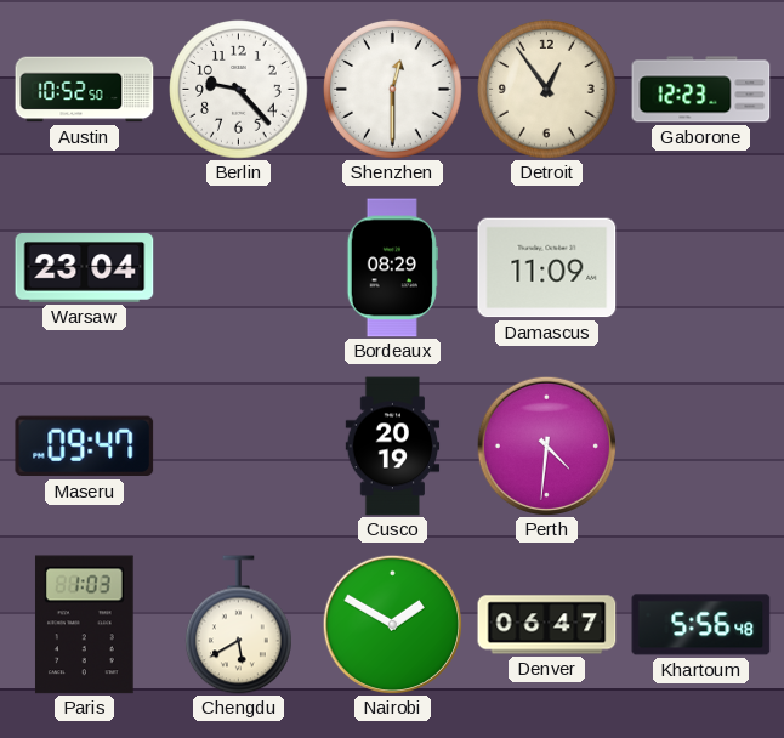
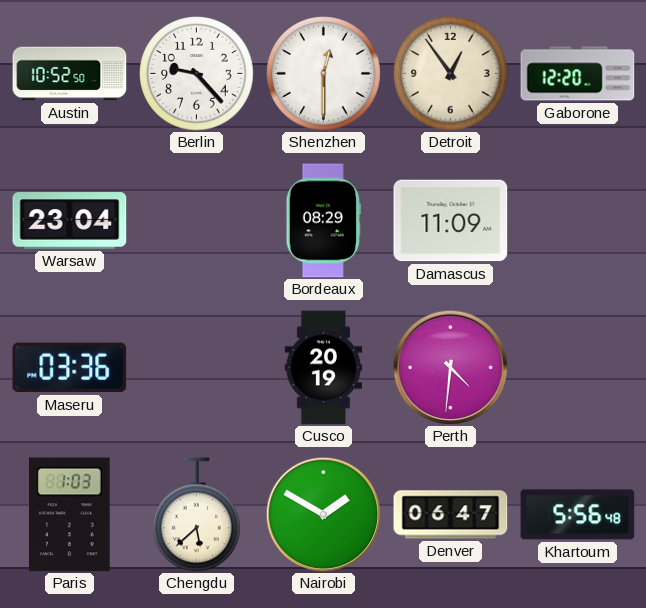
Gaborone: 12:23 -> 12:20 (578, 74)
Maseru: 09:47 -> 03:36 (70, 368)
Chengdu: 5:40 -> 5:38 (197, 515)
